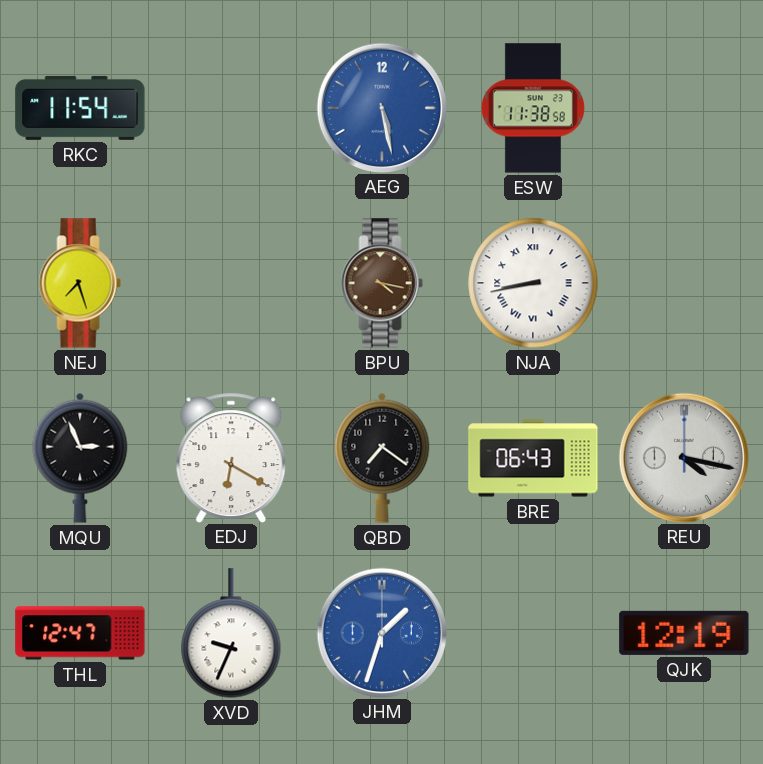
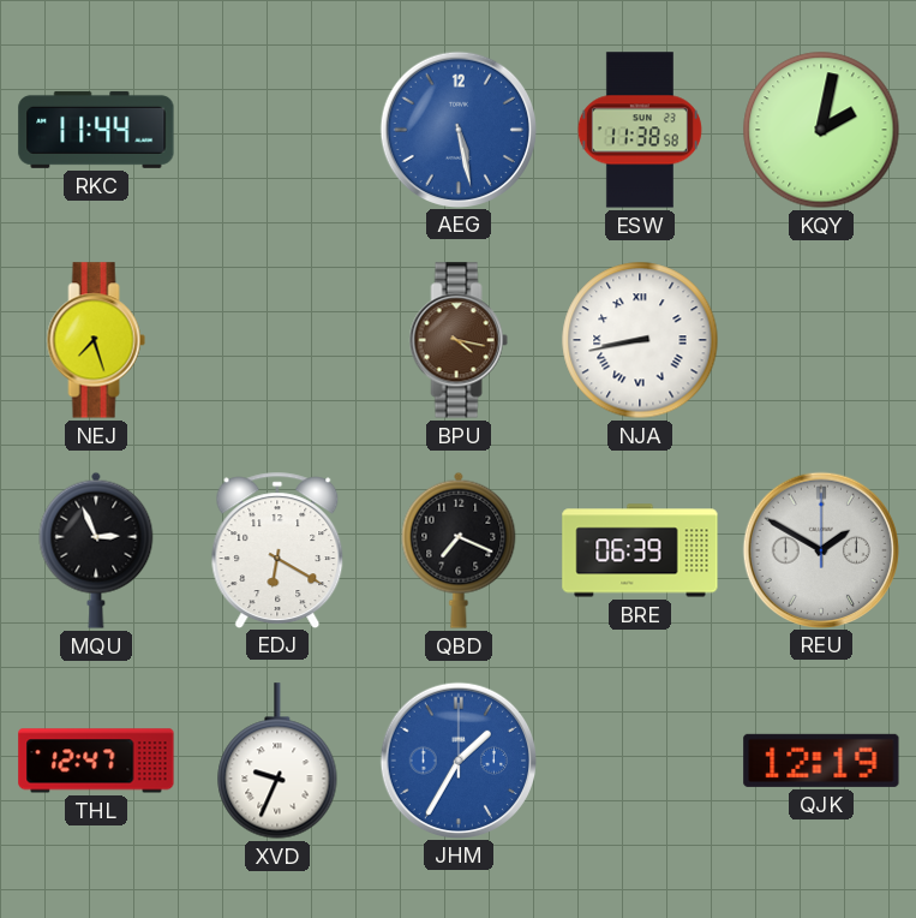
RKC: 11:54 -> 11:44 (96, 130)
KQY: none -> 2:02 (821, 130)
QBD: 7:21 -> 7:19 (459, 550)
BRE: 06:43 -> 06:39 (640, 550)
REU: 4:17 -> 1:50 (820, 549)
JHM: 1:33 -> 1:35 (457, 759)
